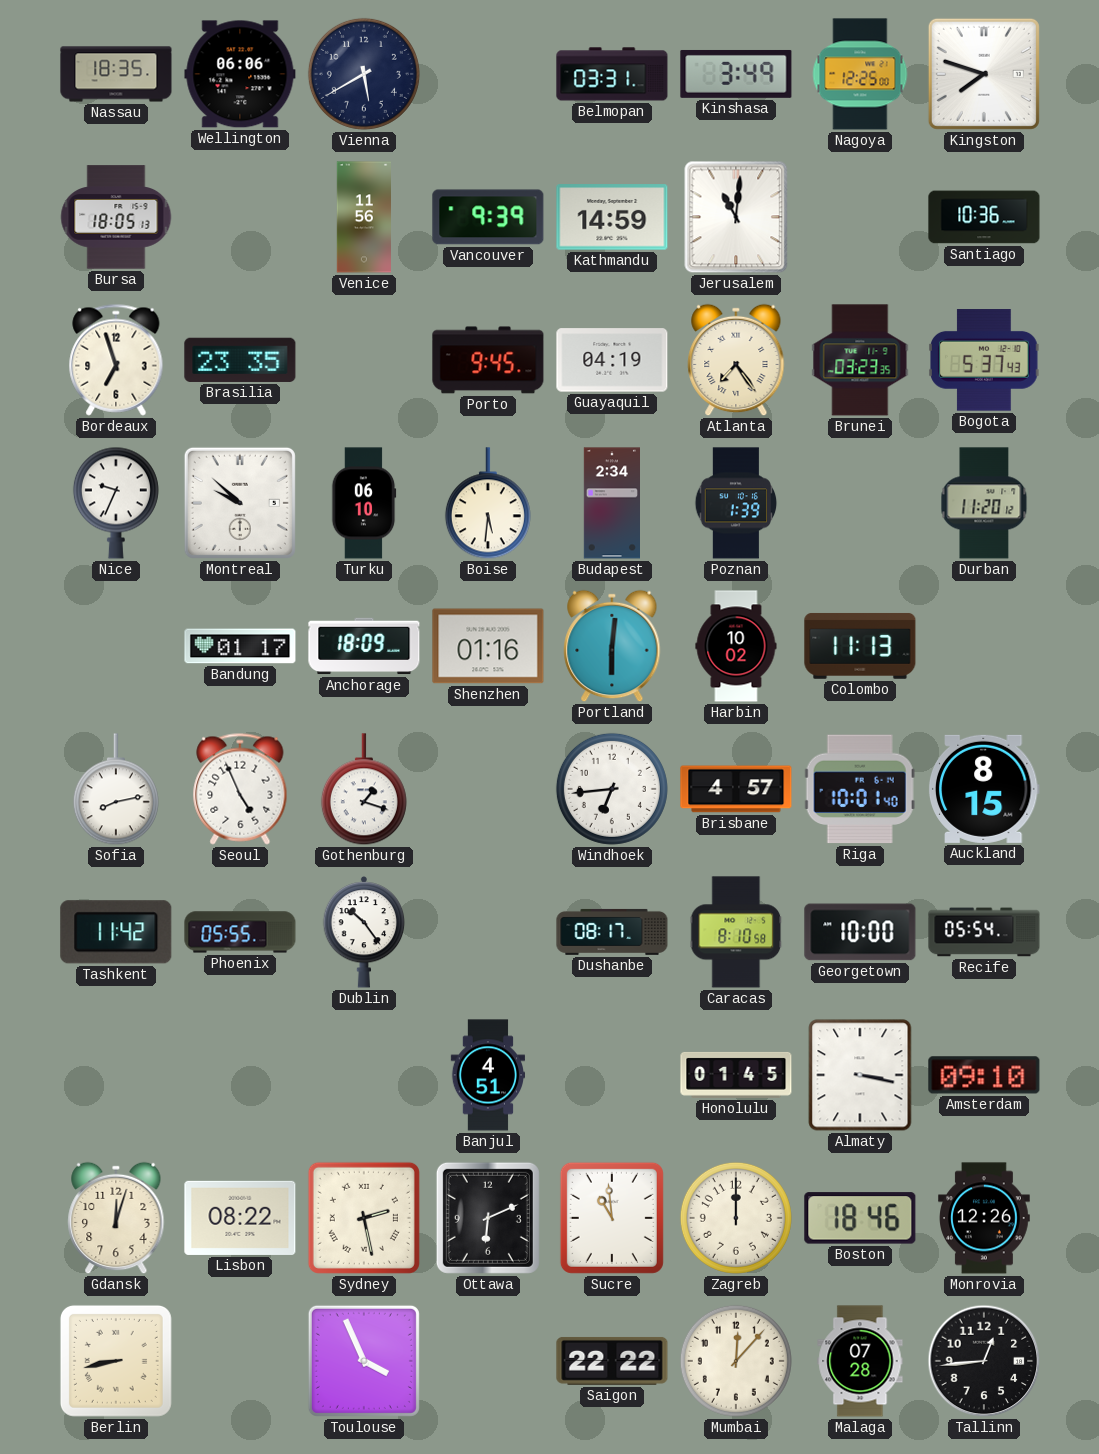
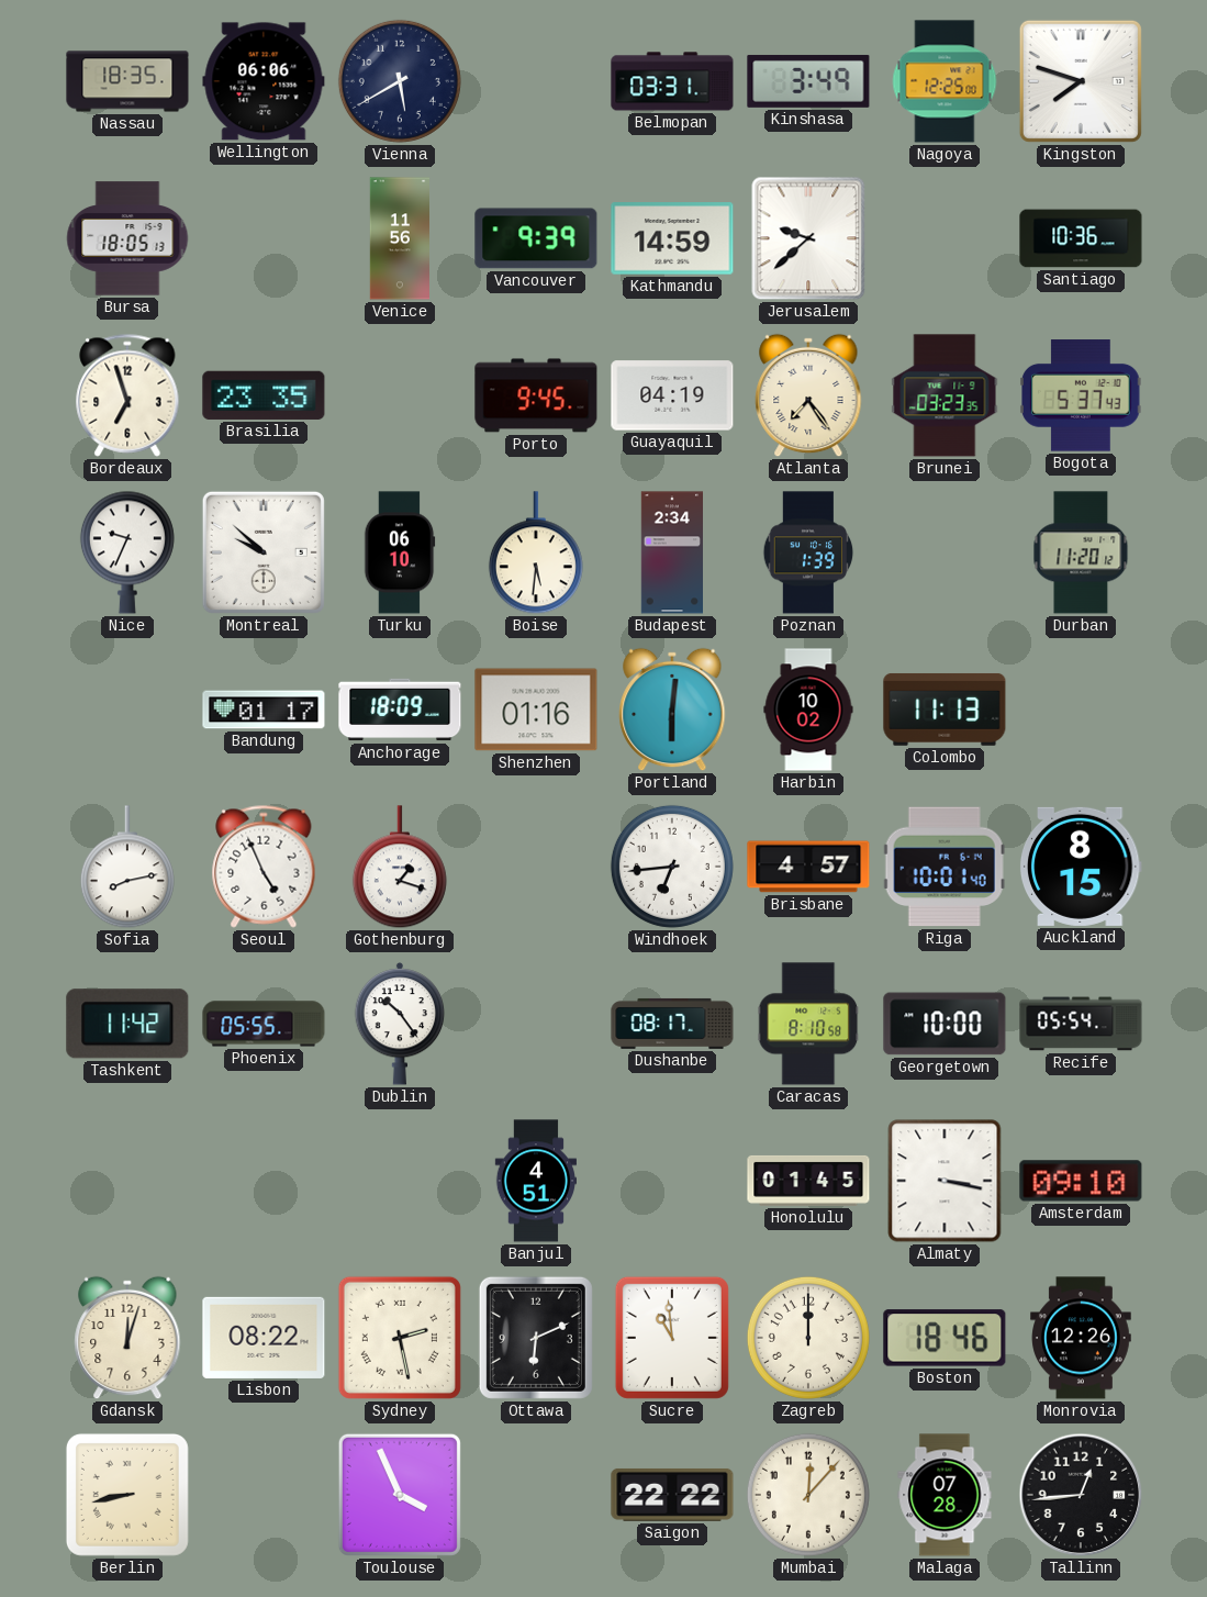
Jerusalem: 11:01 -> 9:38 (808, 238)
